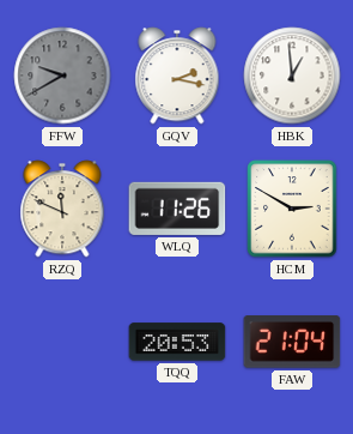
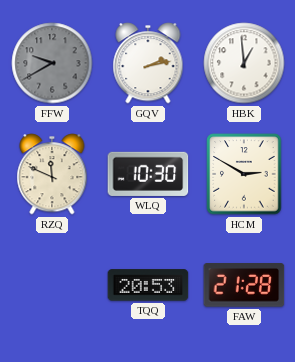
GQV: 2:17 -> 2:13 (148, 63)
WLQ: 11:26 -> 10:30 (148, 174)
FAW: 21:04 -> 21:28 (244, 285)
